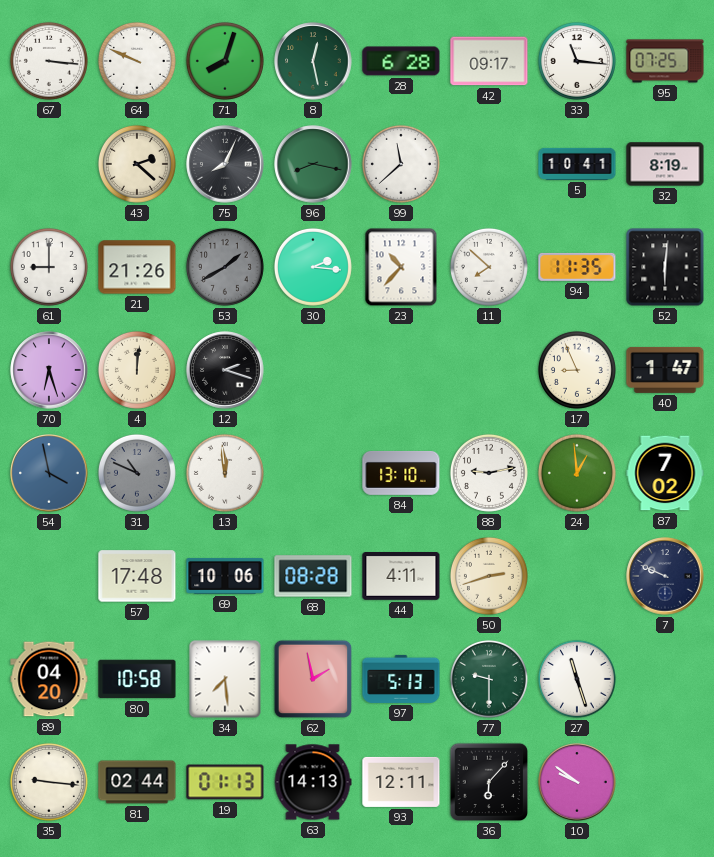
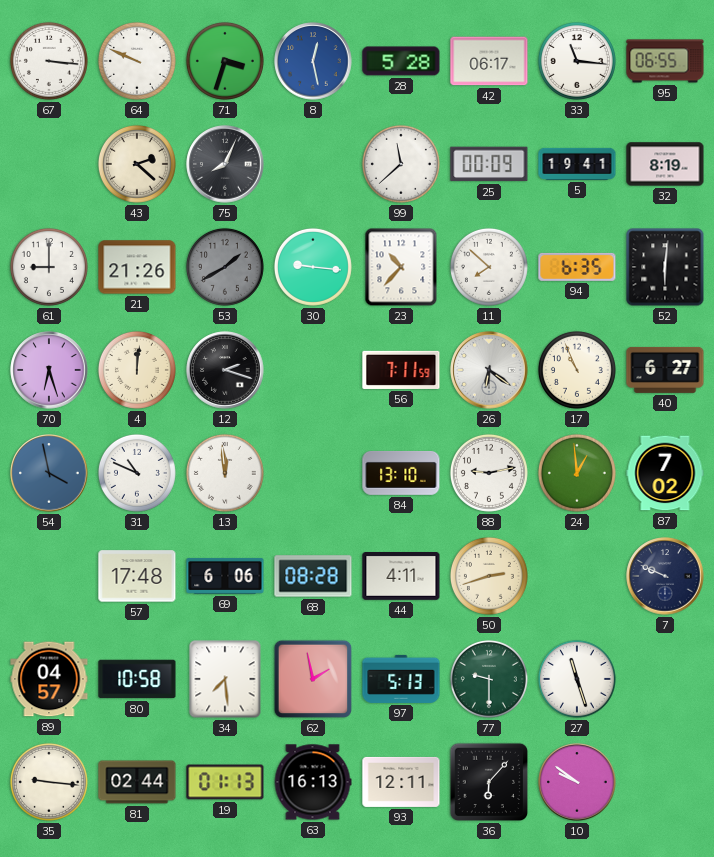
71: 8:03 -> 3:33 (225, 61)
8 dial: green -> blue (313, 61)
28: 6:28 -> 5:28 (401, 61)
42: 09:17 -> 06:17 (489, 61)
95: 07:25 -> 06:55 (665, 61)
96: 8:17 -> none (313, 164)
25: none -> 00:09 (489, 164)
5: 10:41 -> 19:41 (577, 164)
30: 2:16 -> 9:16 (313, 267)
94: 11:35 -> 6:35 (577, 267)
56: none -> 7:11 (401, 370)
26: none -> 6:21 (489, 370)
17: 8:56 -> 10:56 (577, 370)
40: 1:47 -> 6:27 (665, 370)
31 dial: grey -> white (137, 473)
69: 10:06 -> 6:06 (225, 576)
89: 04:20 -> 04:57 (49, 679)
63: 14:13 -> 16:13 (313, 782)
